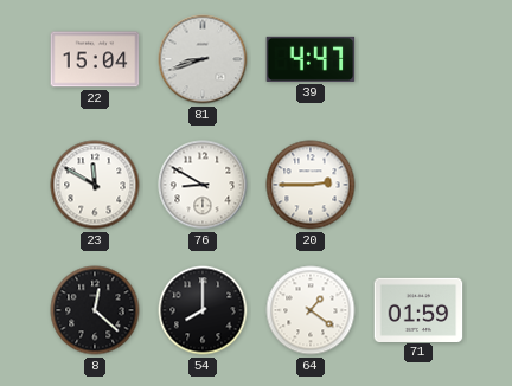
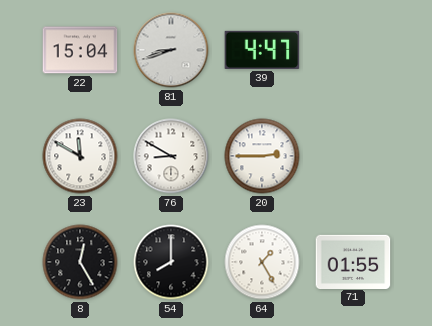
8: 12:22 -> 12:25 (80, 262)
64: 1:21 -> 1:25 (262, 262)
71: 01:59 -> 01:55 (353, 261)
